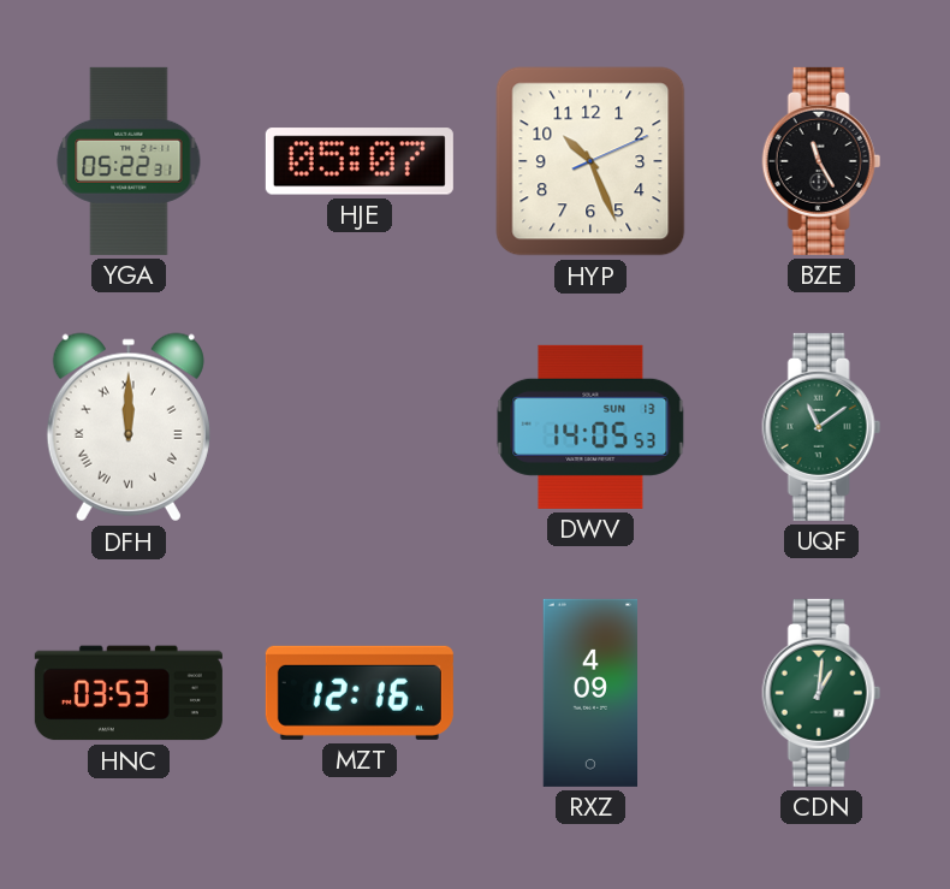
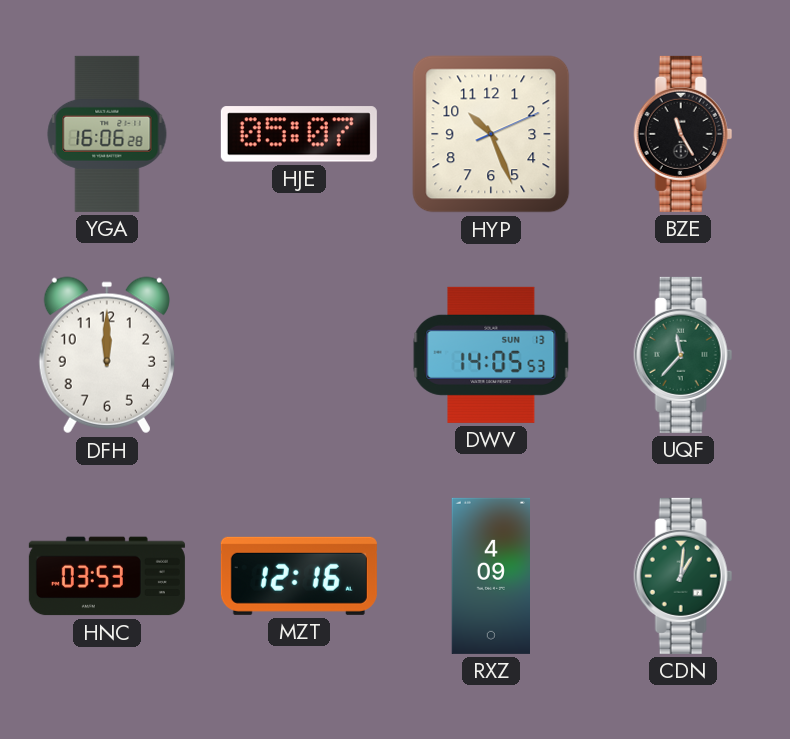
YGA: 05:22 -> 16:06 (107, 134)
DFH numerals: Roman -> Arabic (107, 355)
UQF: 11:09 -> 11:37 (683, 355)
